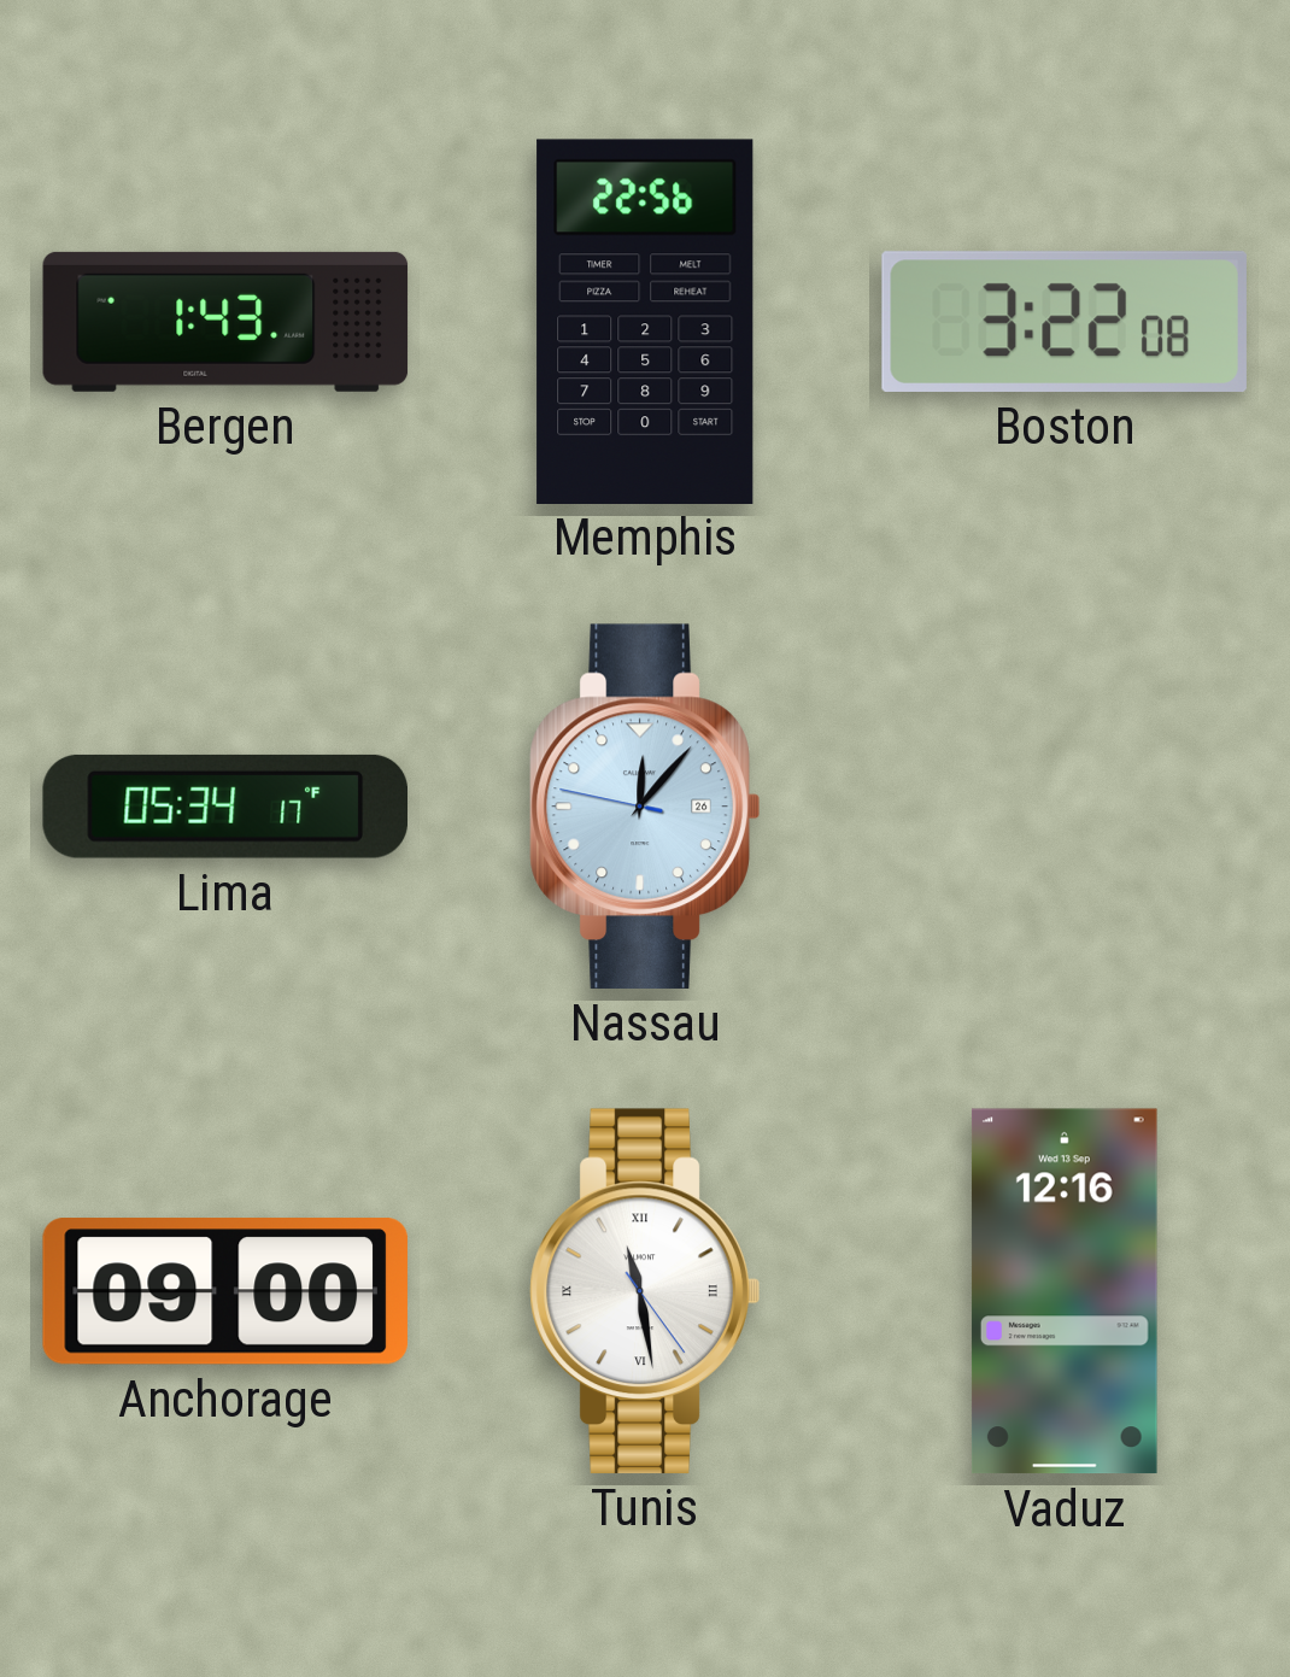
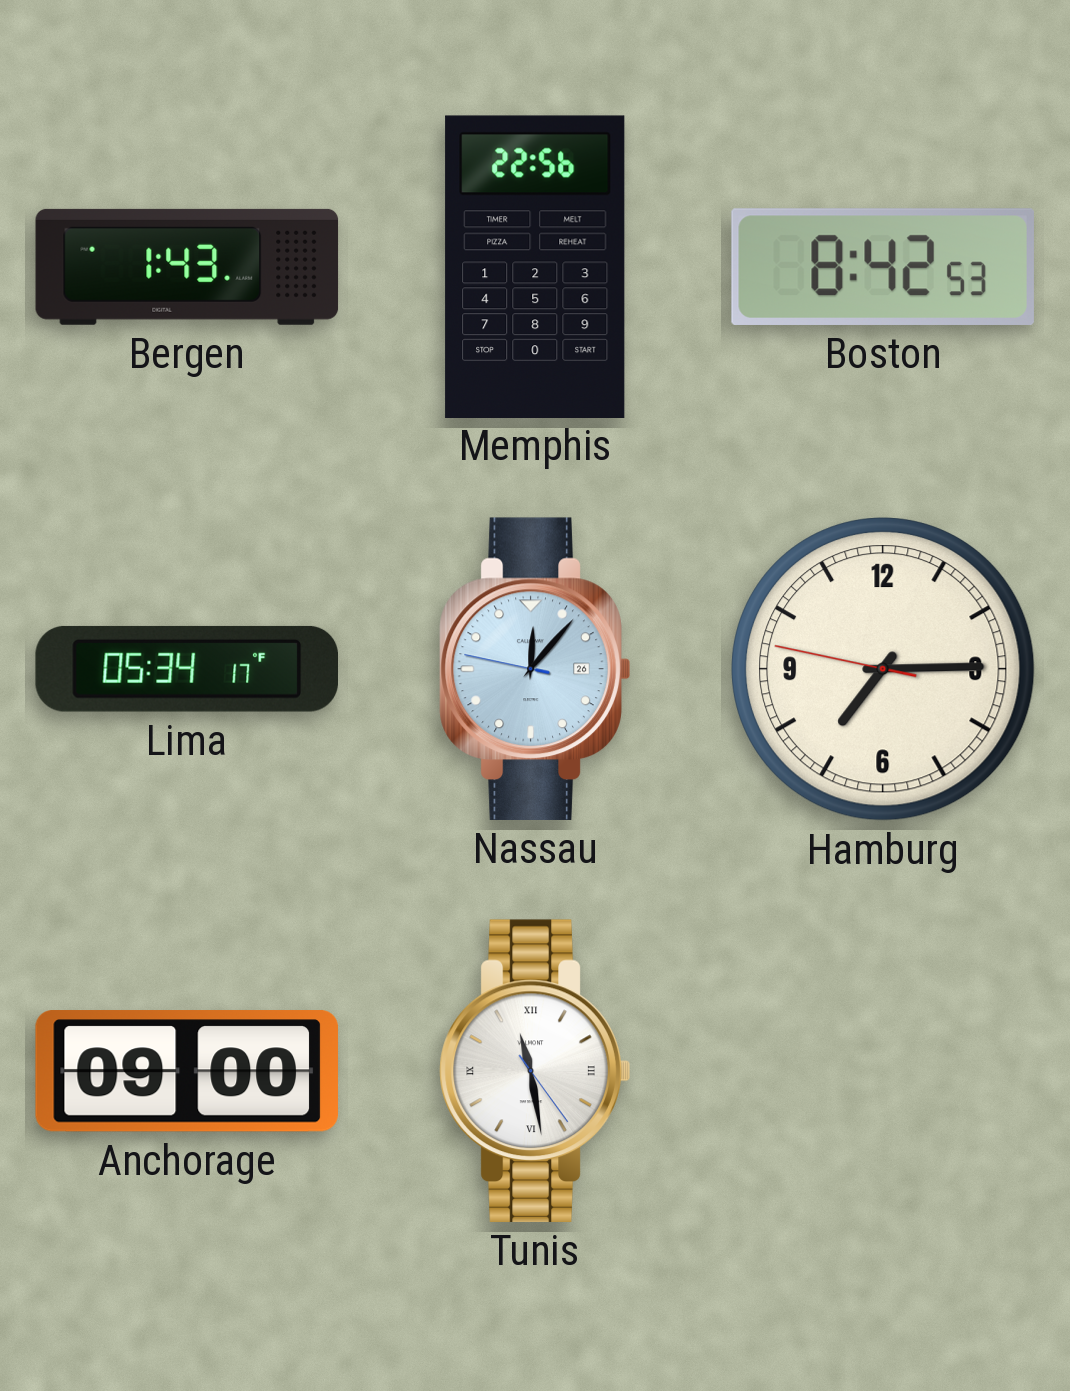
Boston: 3:22 -> 8:42 (883, 267)
Hamburg: none -> 7:14 (884, 670)
Vaduz: 12:16 -> none (1065, 1291)
